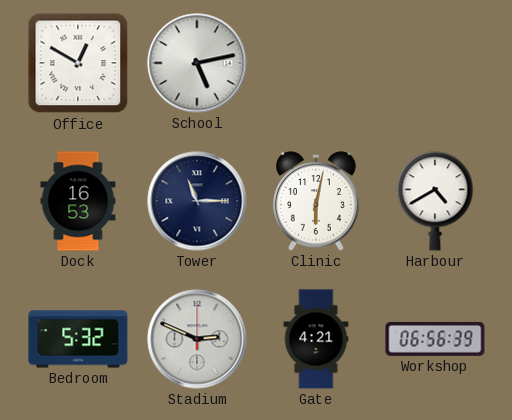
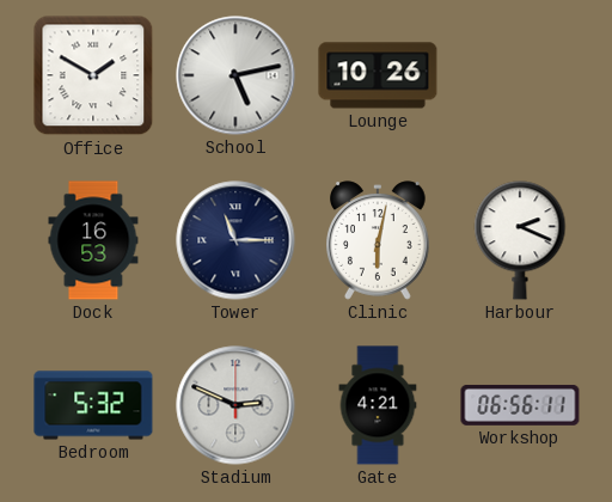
Office: 12:50 -> 1:50 (93, 75)
Lounge: none -> 10:26 (378, 75)
Harbour: 4:40 -> 2:19 (520, 240)
Workshop: 06:56:39 -> 06:56:11 (520, 405)
